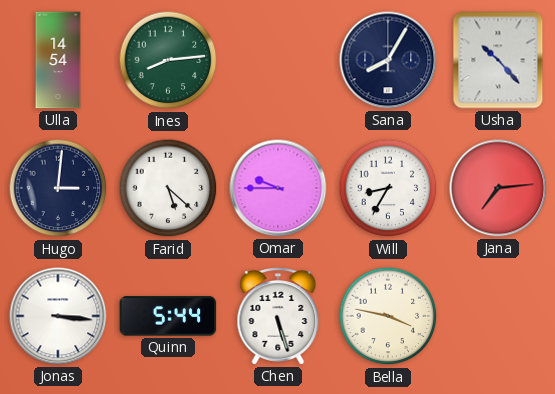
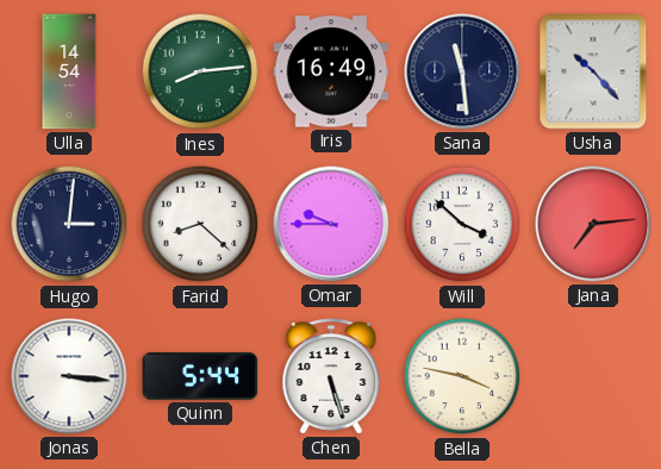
Iris: none -> 16:49 (331, 71)
Sana: 8:05 -> 11:29 (462, 71)
Farid: 5:22 -> 8:22 (200, 224)
Will: 8:35 -> 3:52 (462, 224)
